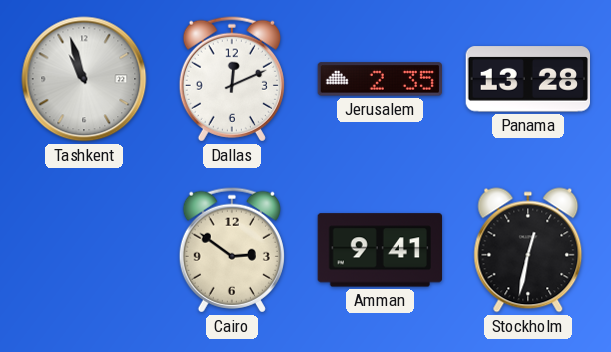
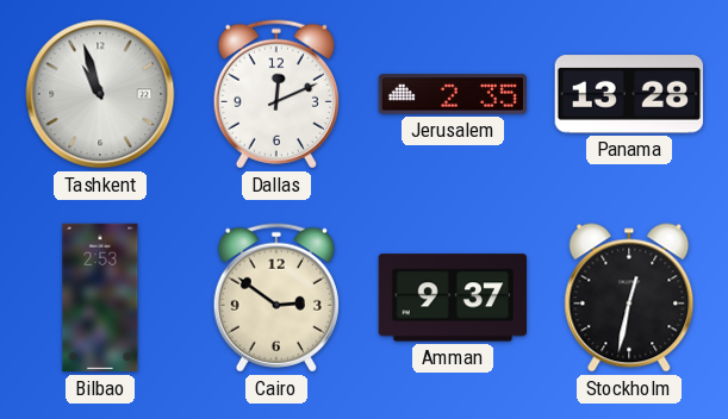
Bilbao: none -> 2:53 (100, 298)
Amman: 9:41 -> 9:37 (452, 298)
